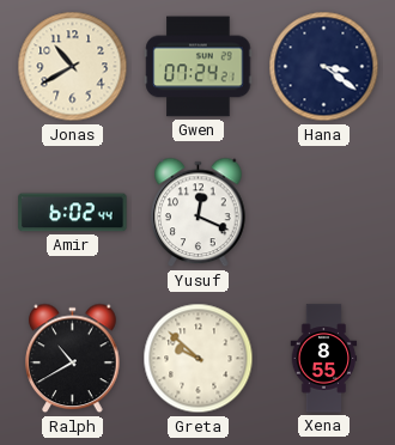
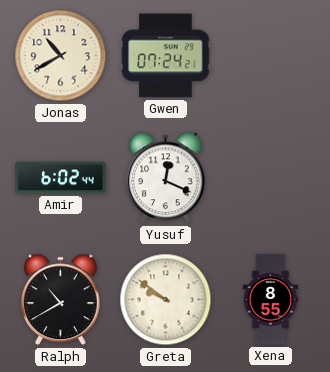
Hana: 3:21 -> none (324, 67)
Greta: 9:52 -> 9:51 (166, 300)
